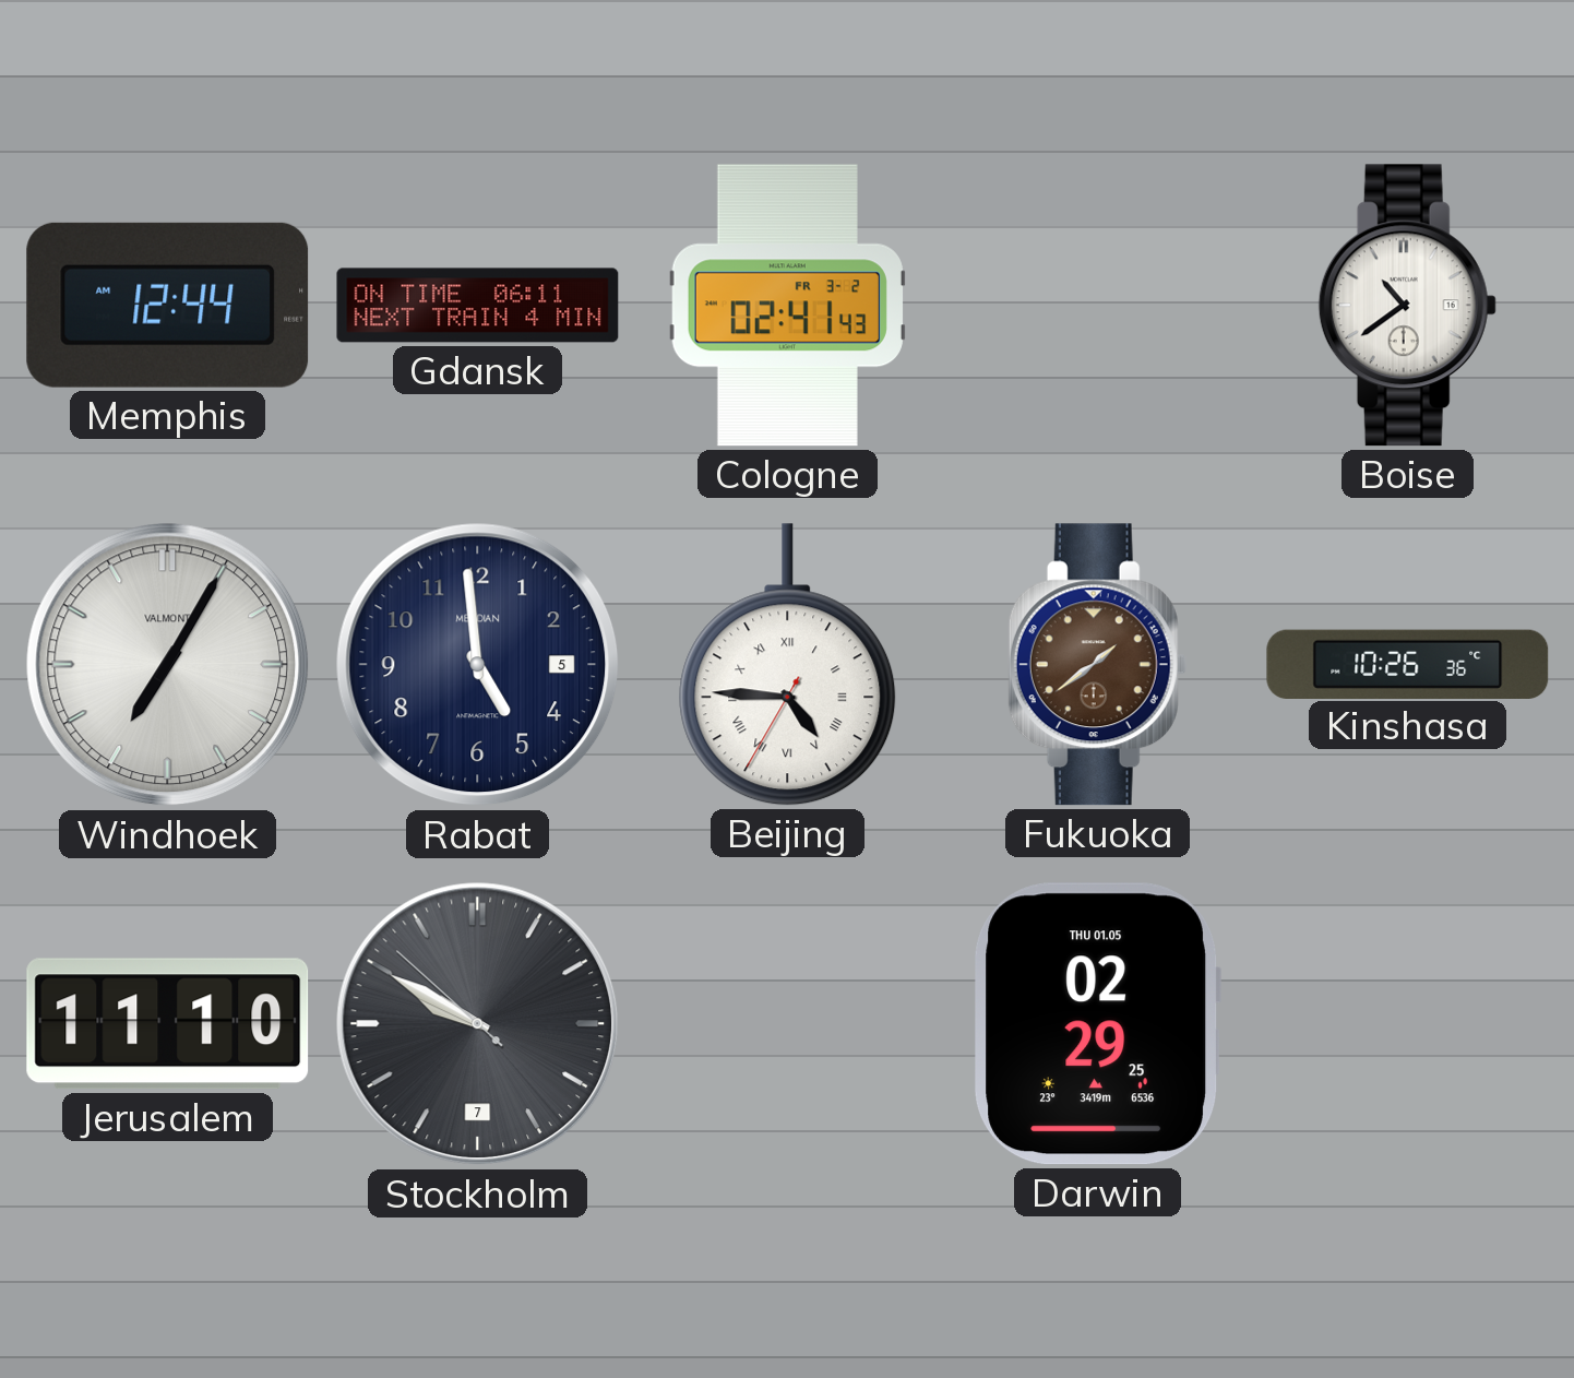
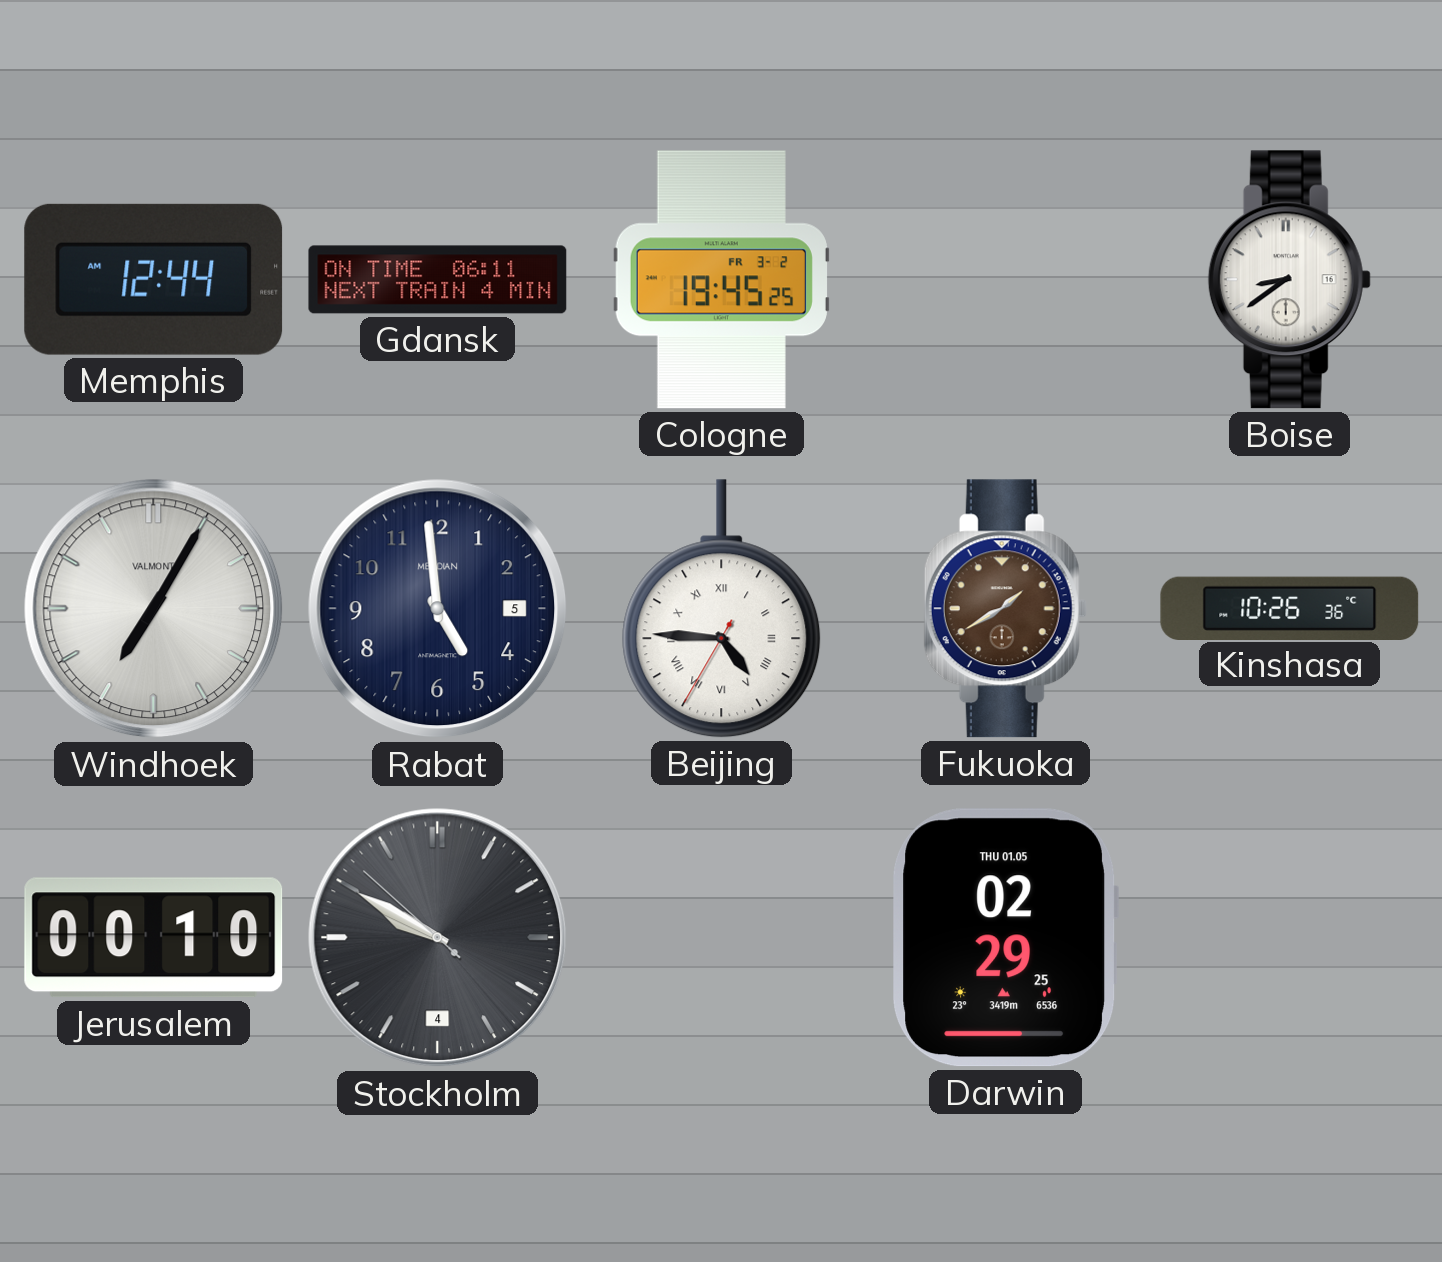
Cologne: 02:41 -> 19:45 (721, 280)
Boise: 10:39 -> 8:39 (1289, 280)
Fukuoka: 1:39 -> 1:40 (1005, 609)
Jerusalem: 11:10 -> 00:10 (154, 938)
Stockholm date: 7 -> 4 (438, 938)
